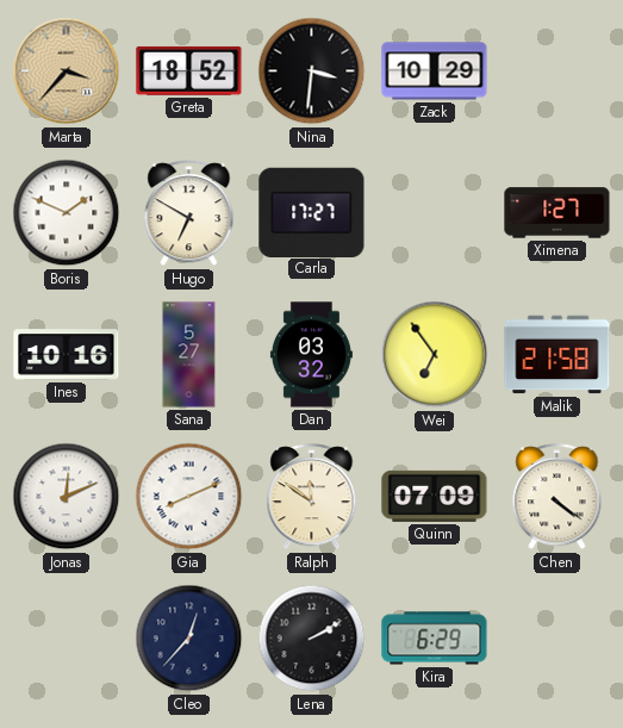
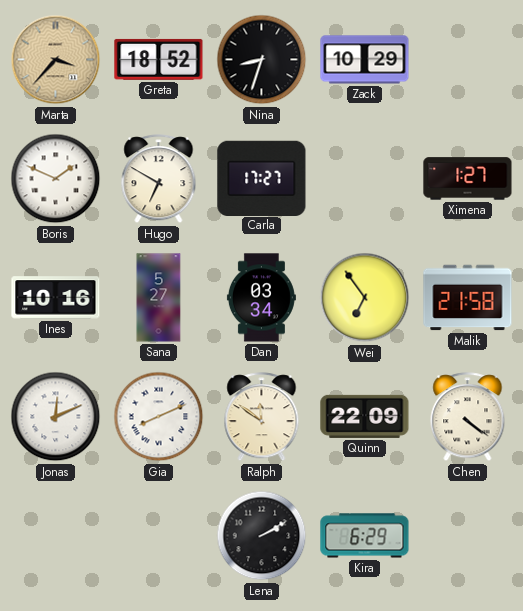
Nina: 3:31 -> 8:33 (262, 60)
Dan: 03:32 -> 03:34 (261, 298)
Quinn: 07:09 -> 22:09 (365, 416)
Cleo: 12:37 -> none (189, 639)
